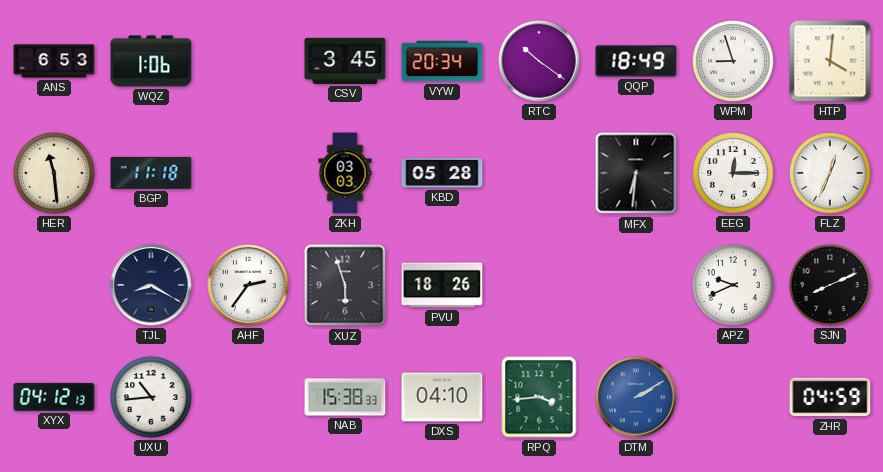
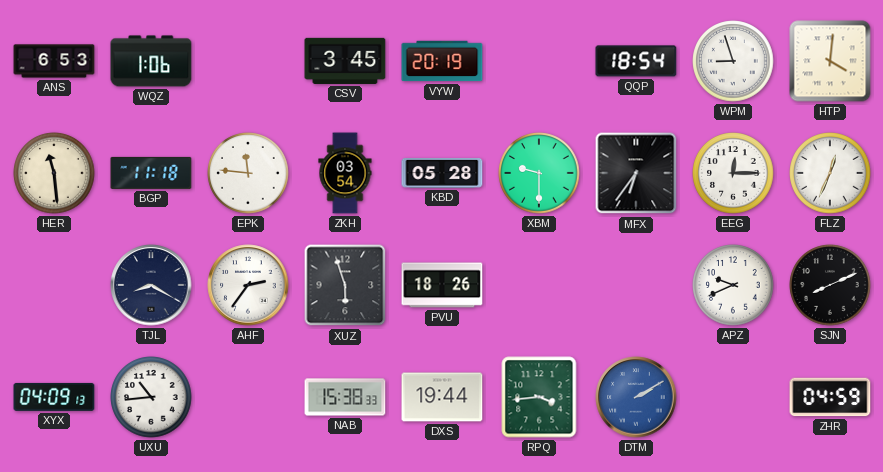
VYW: 20:34 -> 20:19 (442, 61)
RTC: 10:21 -> none (539, 61)
QQP: 18:49 -> 18:54 (636, 61)
EPK: none -> 11:46 (248, 173)
ZKH: 03:03 -> 03:54 (345, 173)
XBM: none -> 9:30 (539, 173)
MFX: 6:31 -> 6:36 (636, 173)
XYX: 04:12 -> 04:09 (54, 397)
DXS: 04:10 -> 19:44 (442, 397)
